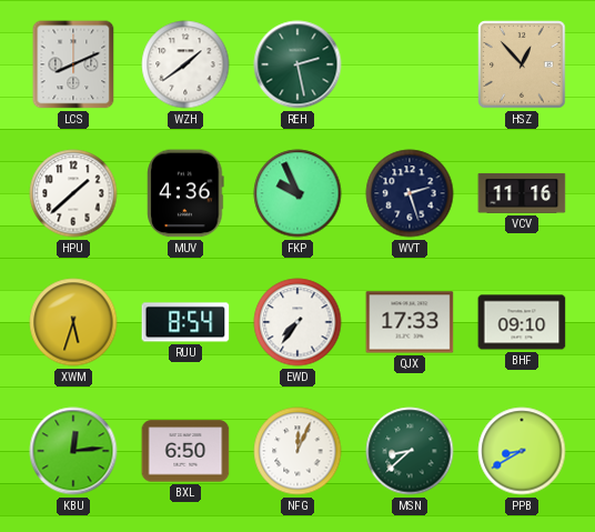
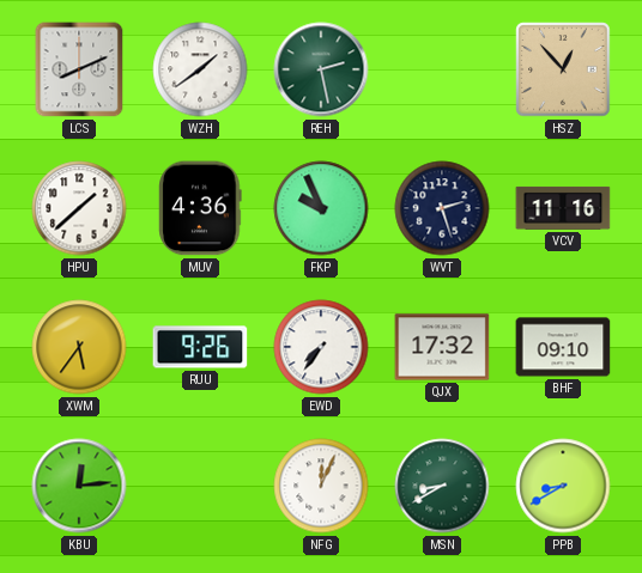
XWM: 5:33 -> 5:36 (79, 347)
RUU: 8:54 -> 9:26 (200, 347)
QJX: 17:33 -> 17:32 (442, 347)
BXL: 6:50 -> none (185, 451)
MSN: 8:38 -> 8:40 (442, 486)
